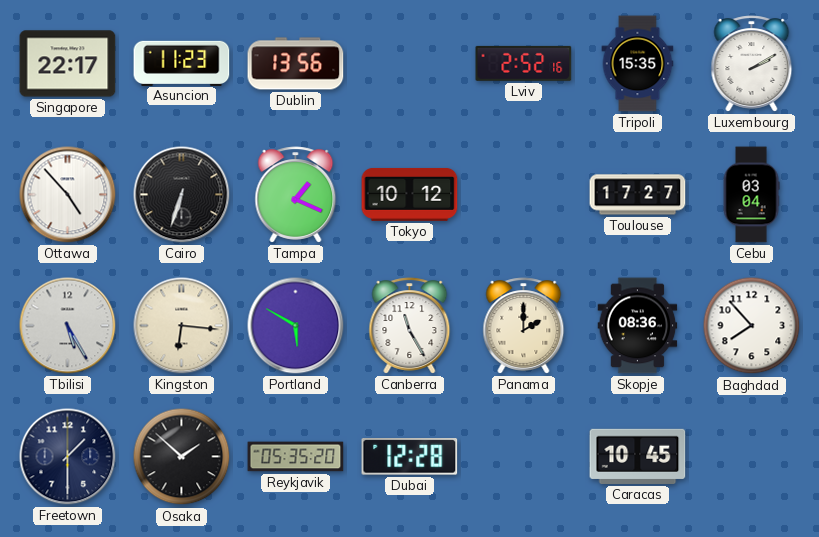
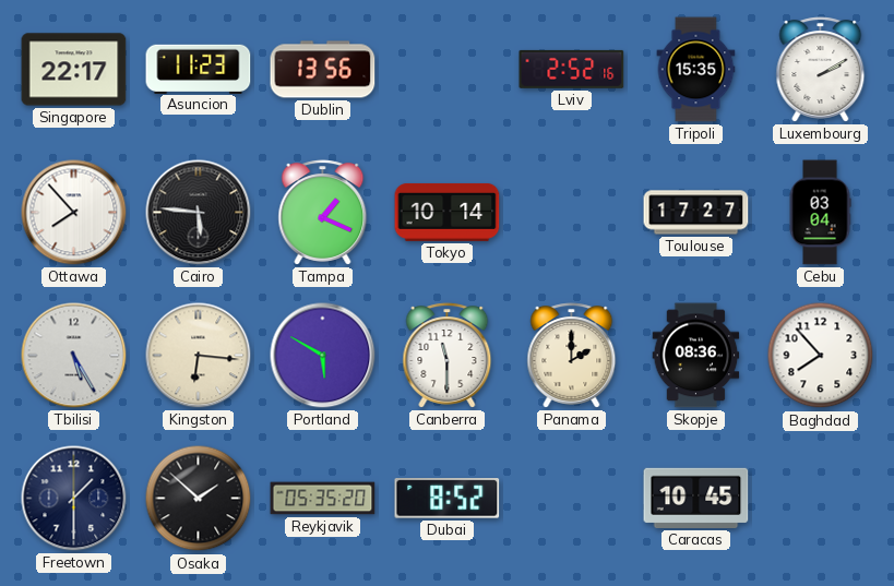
Ottawa: 4:53 -> 7:53 (74, 213)
Cairo: 6:33 -> 5:46 (199, 213)
Tokyo: 10:12 -> 10:14 (448, 212)
Canberra: 11:25 -> 11:30 (448, 356)
Dubai: 12:28 -> 8:52 (448, 499)
